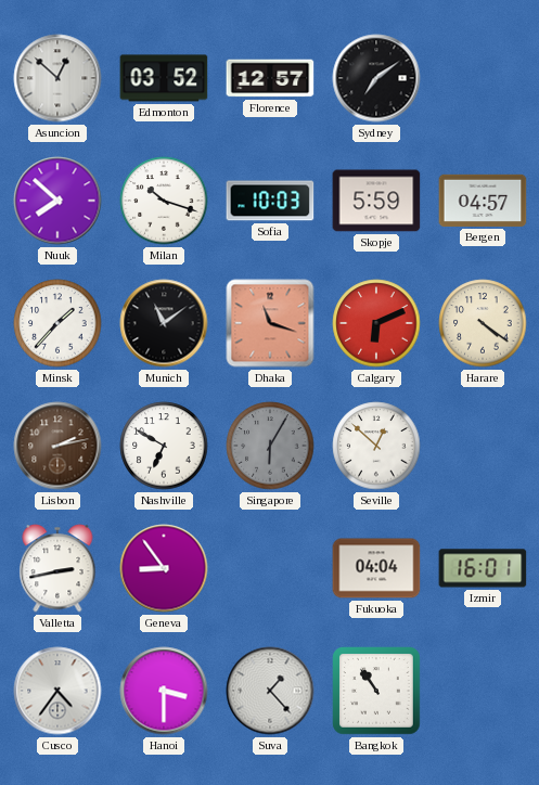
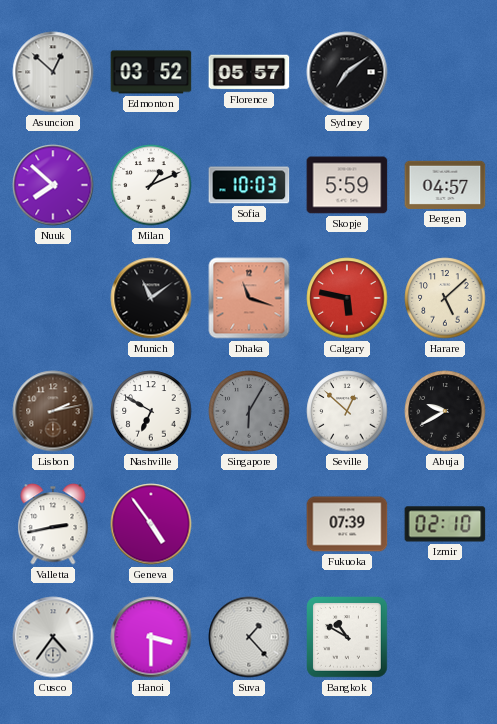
Florence: 12:57 -> 05:57 (249, 72)
Milan: 10:18 -> 1:11 (151, 185)
Minsk: 1:37 -> none (57, 323)
Calgary: 6:11 -> 5:47 (347, 298)
Harare: 4:21 -> 5:08 (445, 298)
Abuja: none -> 9:40 (445, 411)
Geneva: 8:54 -> 4:54 (151, 524)
Fukuoka: 04:04 -> 07:39 (347, 524)
Izmir: 16:01 -> 02:10 (445, 524)
Bangkok: 10:54 -> 10:50 (348, 638)
